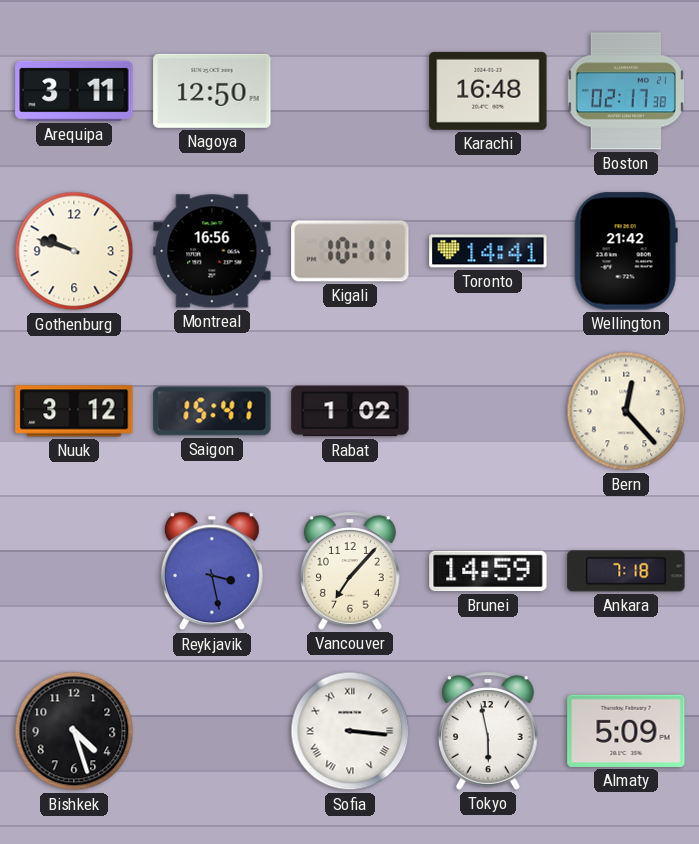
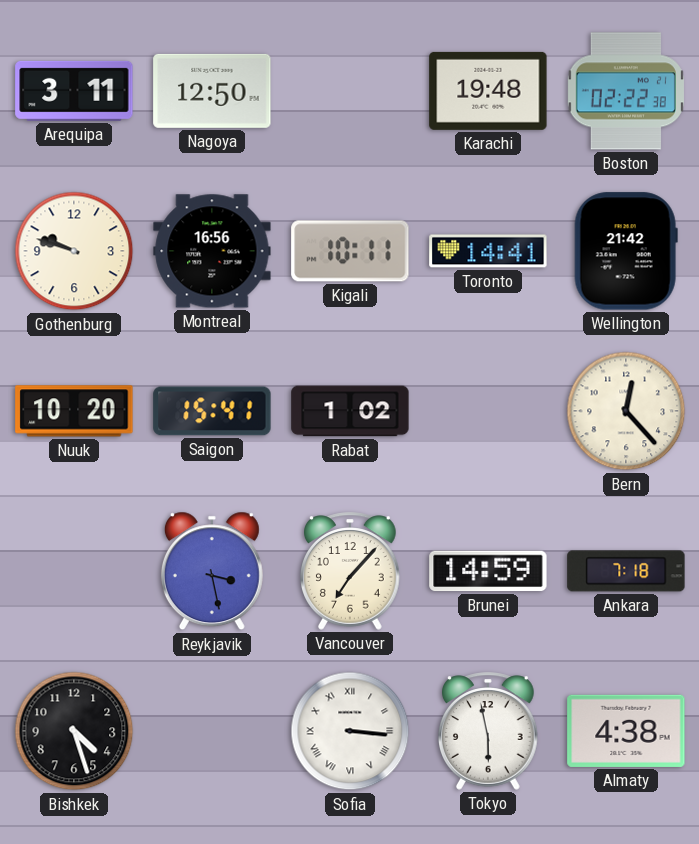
Karachi: 16:48 -> 19:48 (488, 91)
Boston: 02:17 -> 02:22 (626, 91)
Nuuk: 3:12 -> 10:20 (74, 411)
Almaty: 5:09 -> 4:38 (626, 731)
